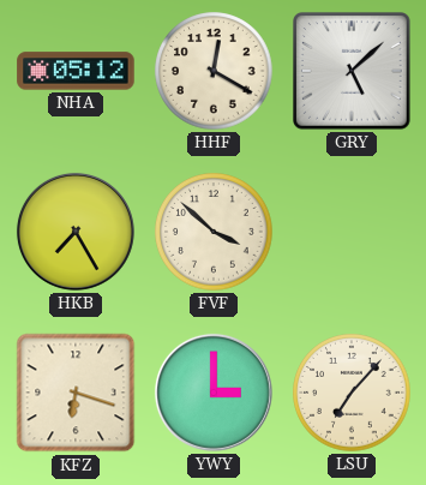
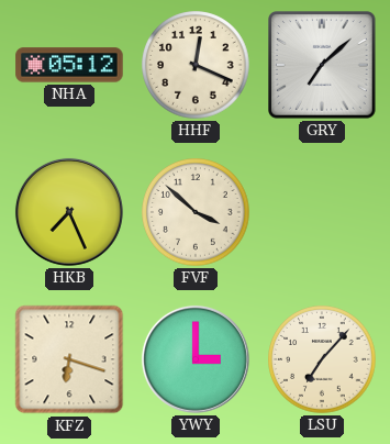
HHF: 12:20 -> 12:19 (196, 65)
GRY: 5:08 -> 7:08 (323, 66)
HKB: 7:25 -> 7:26 (69, 212)
